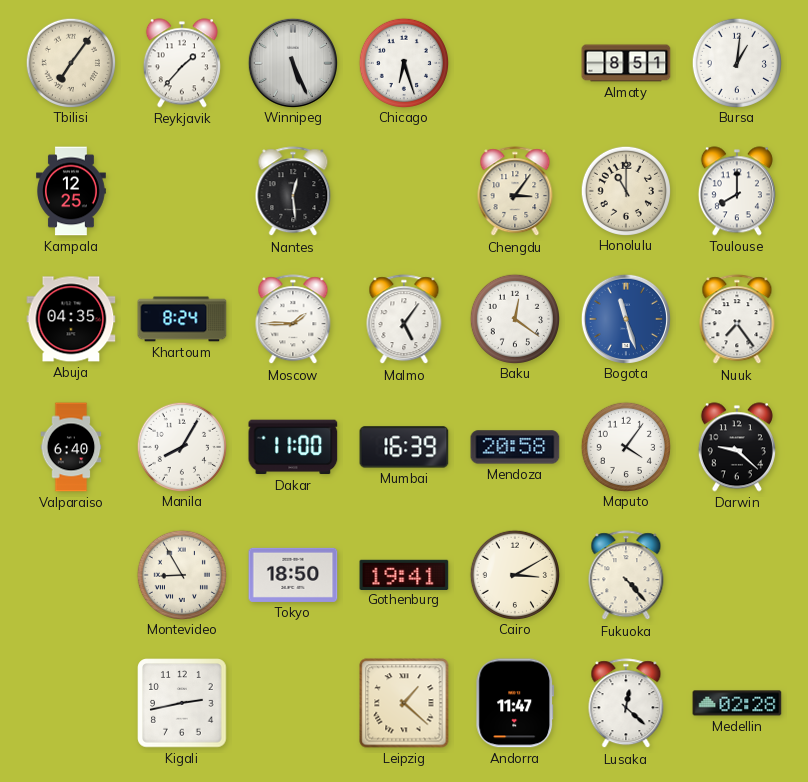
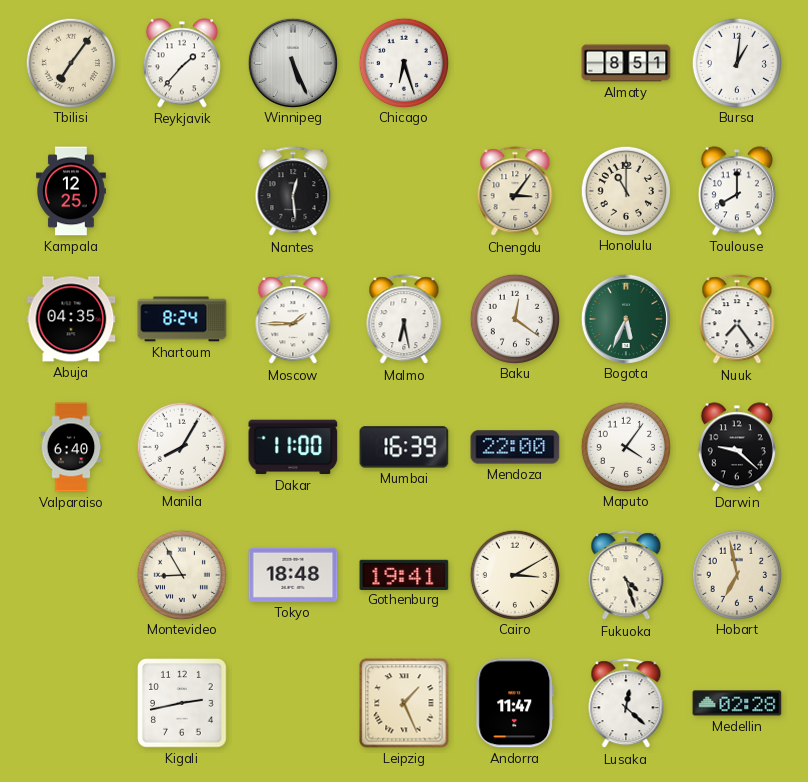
Malmo: 5:06 -> 6:28 (404, 320)
Bogota: 11:27 -> 5:34 (625, 318)
Bogota dial: blue -> green (625, 318)
Mendoza: 20:58 -> 22:00 (515, 447)
Tokyo: 18:50 -> 18:48 (293, 575)
Fukuoka: 4:23 -> 4:27 (626, 576)
Hobart: none -> 6:58 (736, 574)
Leipzig: 1:22 -> 1:26 (404, 703)
